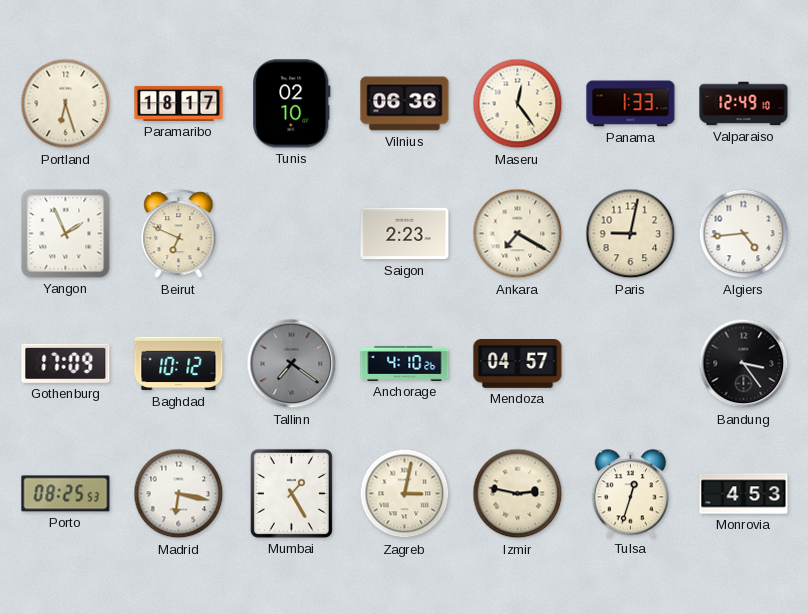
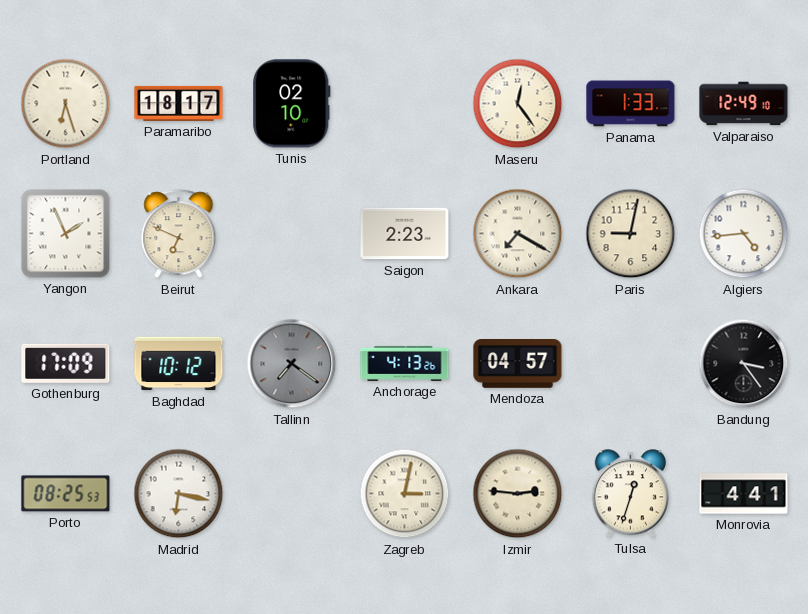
Vilnius: 06:36 -> none (405, 104)
Anchorage: 4:10 -> 4:13 (405, 363)
Mumbai: 1:25 -> none (291, 493)
Izmir: 2:47 -> 2:46 (518, 494)
Monrovia: 4:53 -> 4:41 (744, 494)
